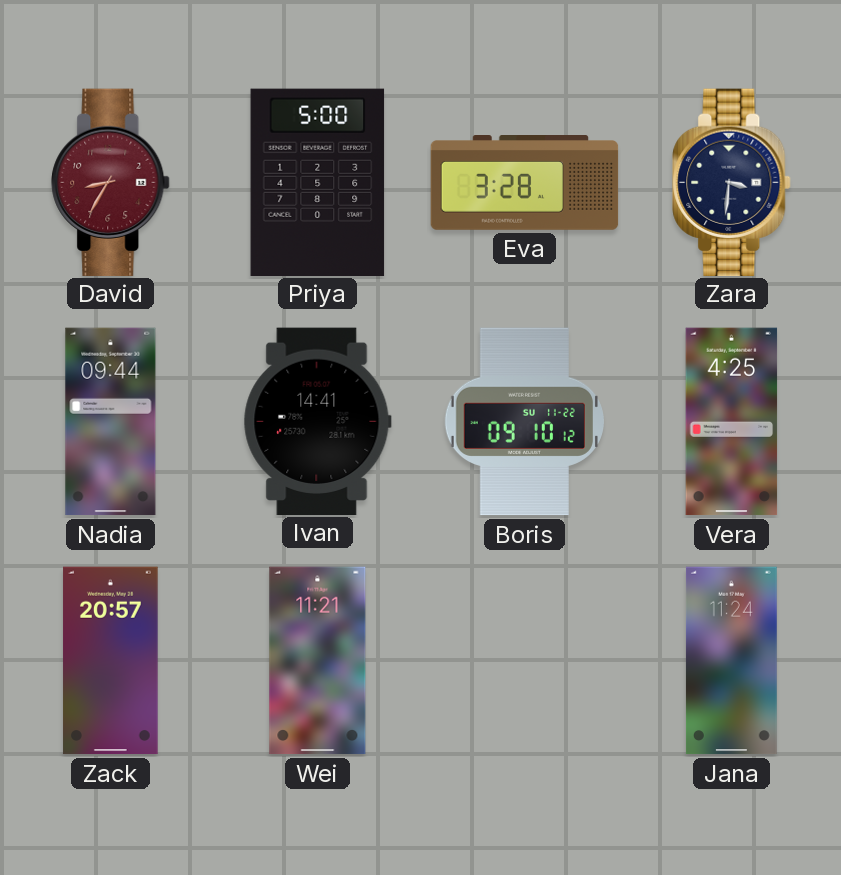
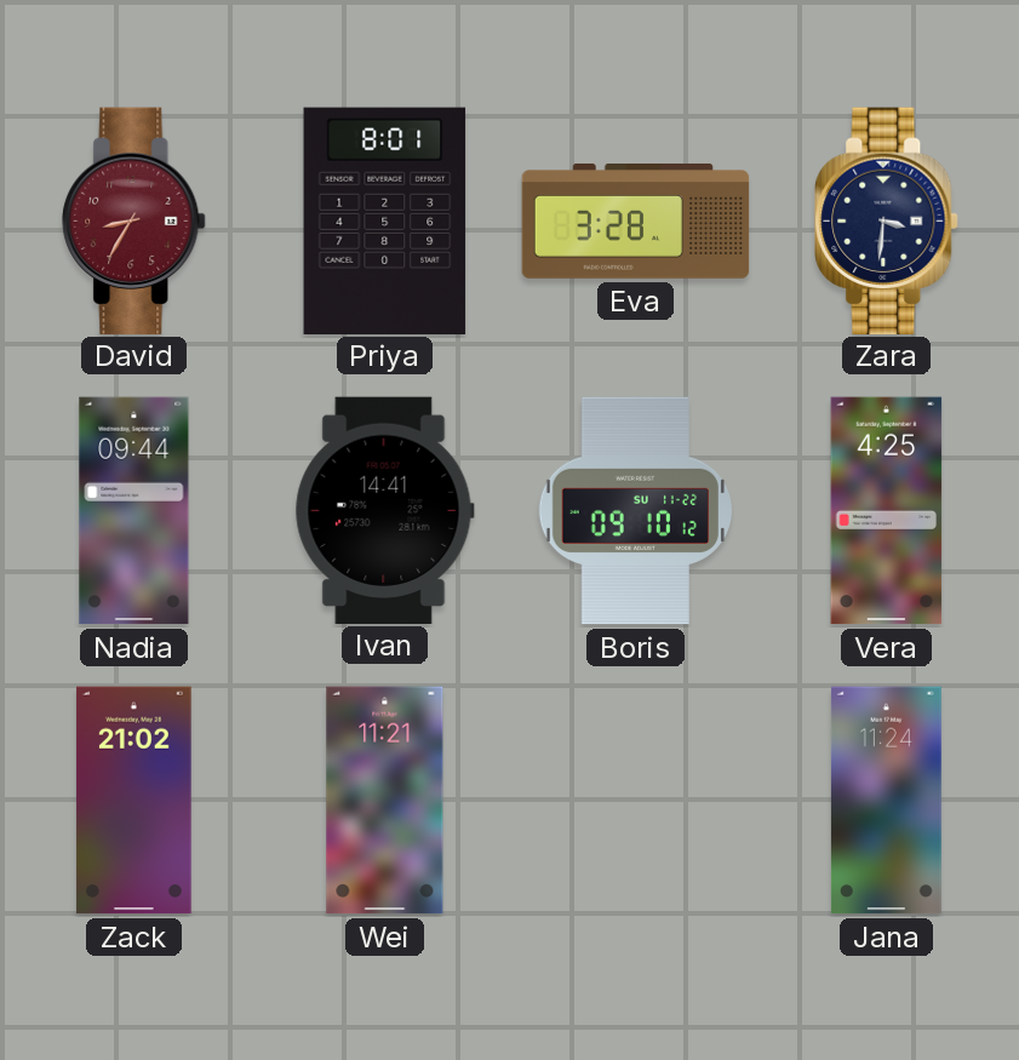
Priya: 5:00 -> 8:01 (385, 220)
Zack: 20:57 -> 21:02 (134, 801)
